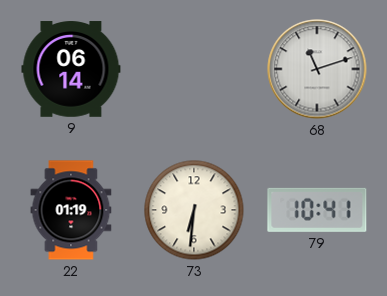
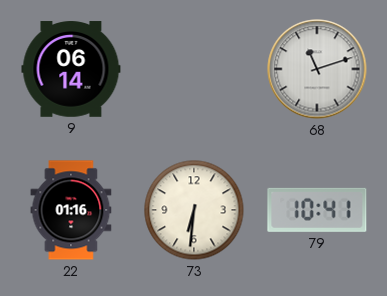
22: 01:19 -> 01:16 (71, 210)
